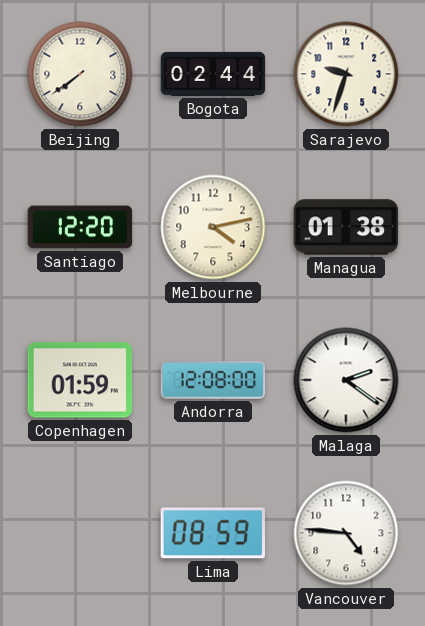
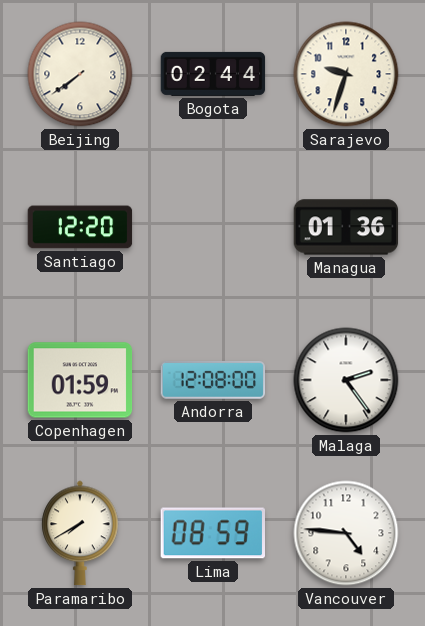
Melbourne: 4:13 -> none (213, 227)
Managua: 01:38 -> 01:36 (346, 227)
Malaga: 2:21 -> 2:24 (346, 380)
Paramaribo: none -> 7:40 (80, 533)
